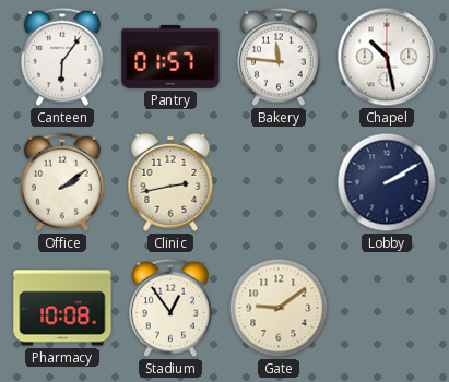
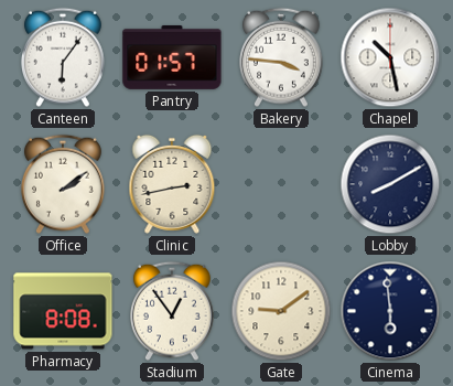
Bakery: 11:46 -> 3:46 (282, 57)
Lobby: 2:10 -> 8:10 (390, 184)
Pharmacy: 10:08 -> 8:08 (63, 311)
Cinema: none -> 5:59 (390, 311)
